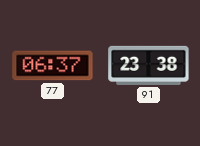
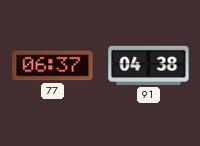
91: 23:38 -> 04:38 (149, 65)
